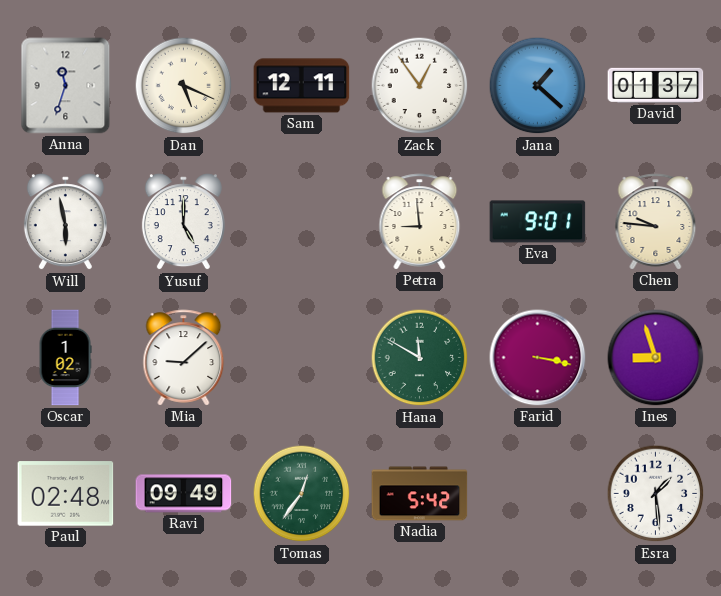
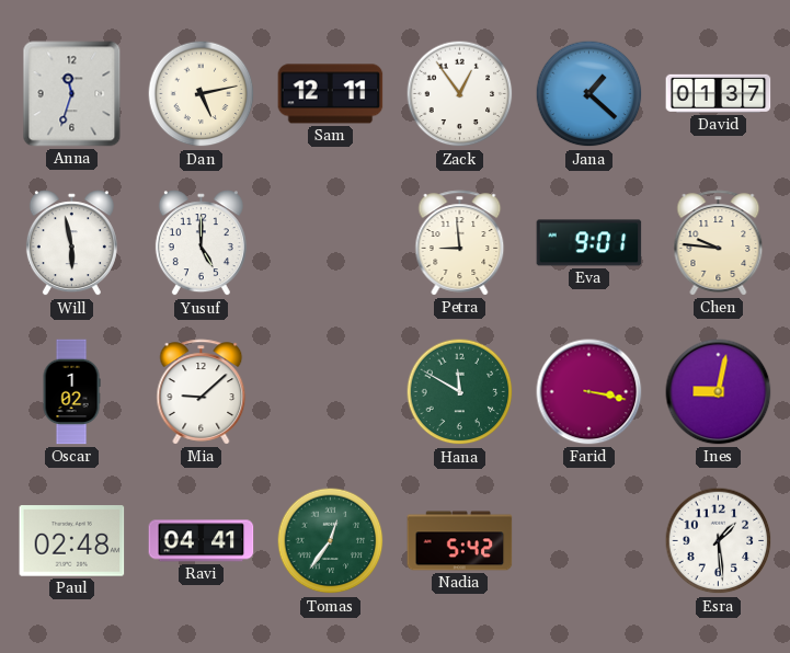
Dan: 5:19 -> 5:13 (202, 94)
Ines: 8:57 -> 9:02 (719, 392)
Ravi: 09:49 -> 04:41 (202, 541)
